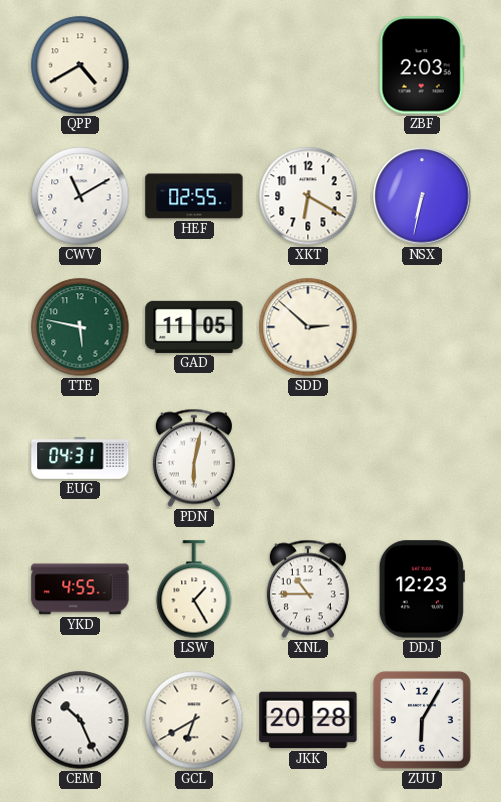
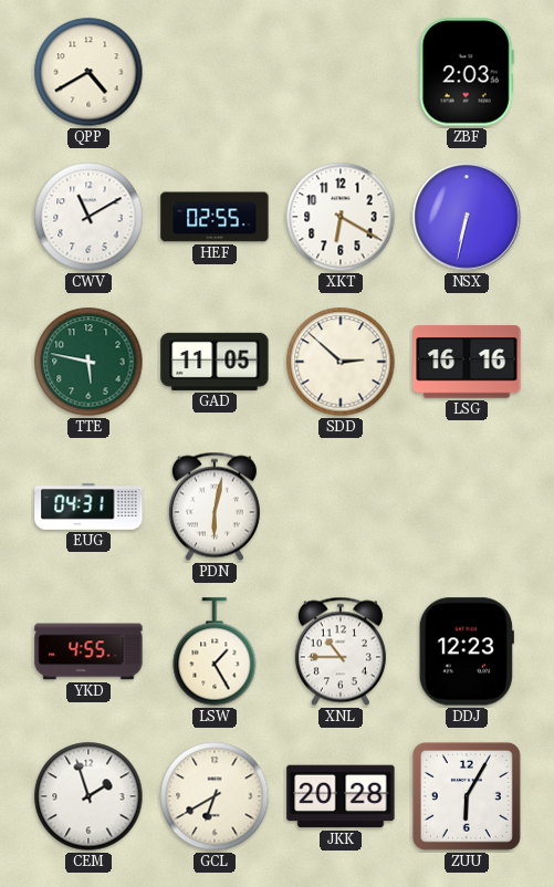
LSG: none -> 16:16 (467, 362)
CEM: 10:26 -> 1:57 (88, 796)
